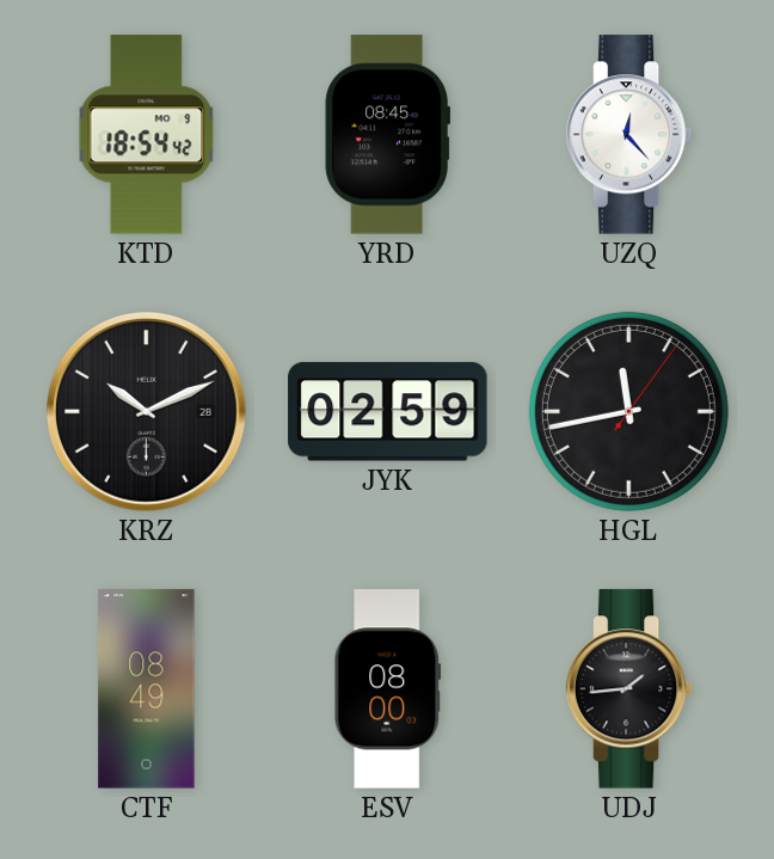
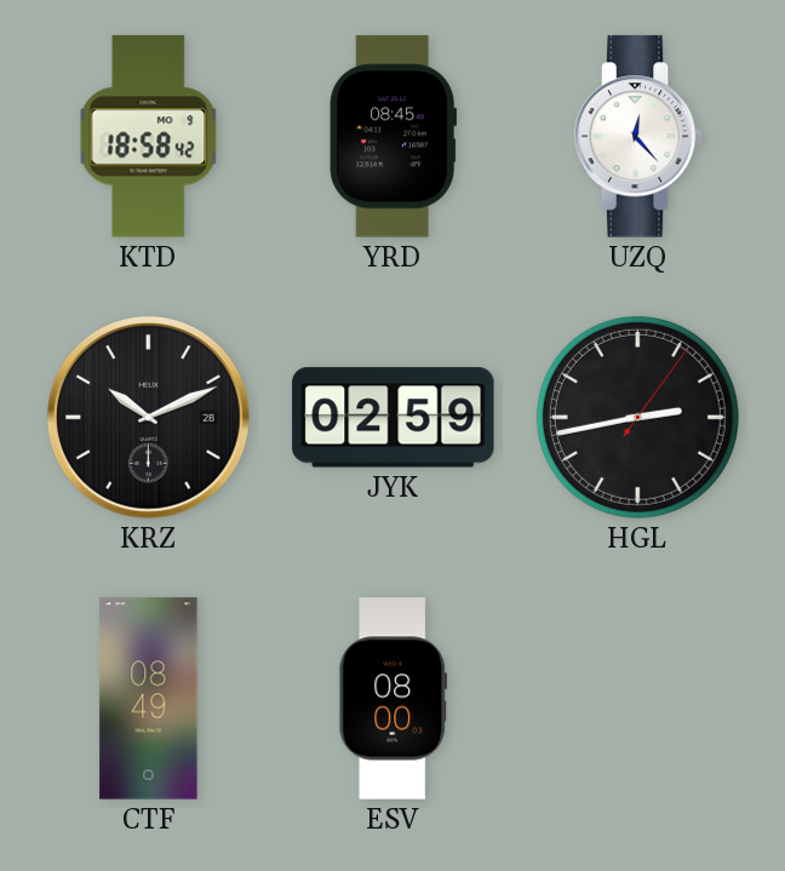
KTD: 18:54 -> 18:58 (149, 137)
HGL: 11:43 -> 2:43 (637, 417)
UDJ: 1:44 -> none (629, 689)
